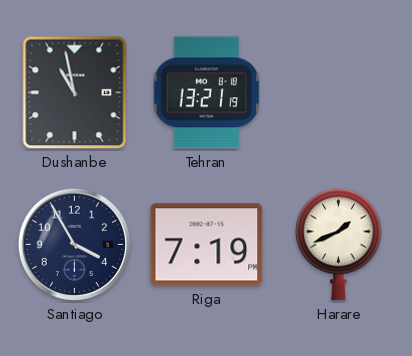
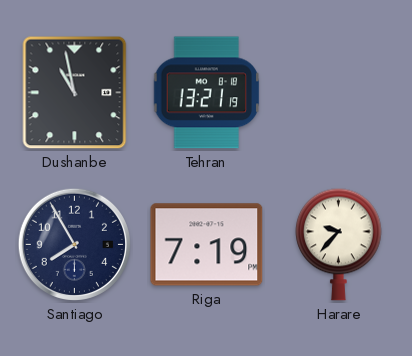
Santiago: 3:55 -> 7:55 (74, 244)
Harare: 1:41 -> 9:37 (339, 244)
